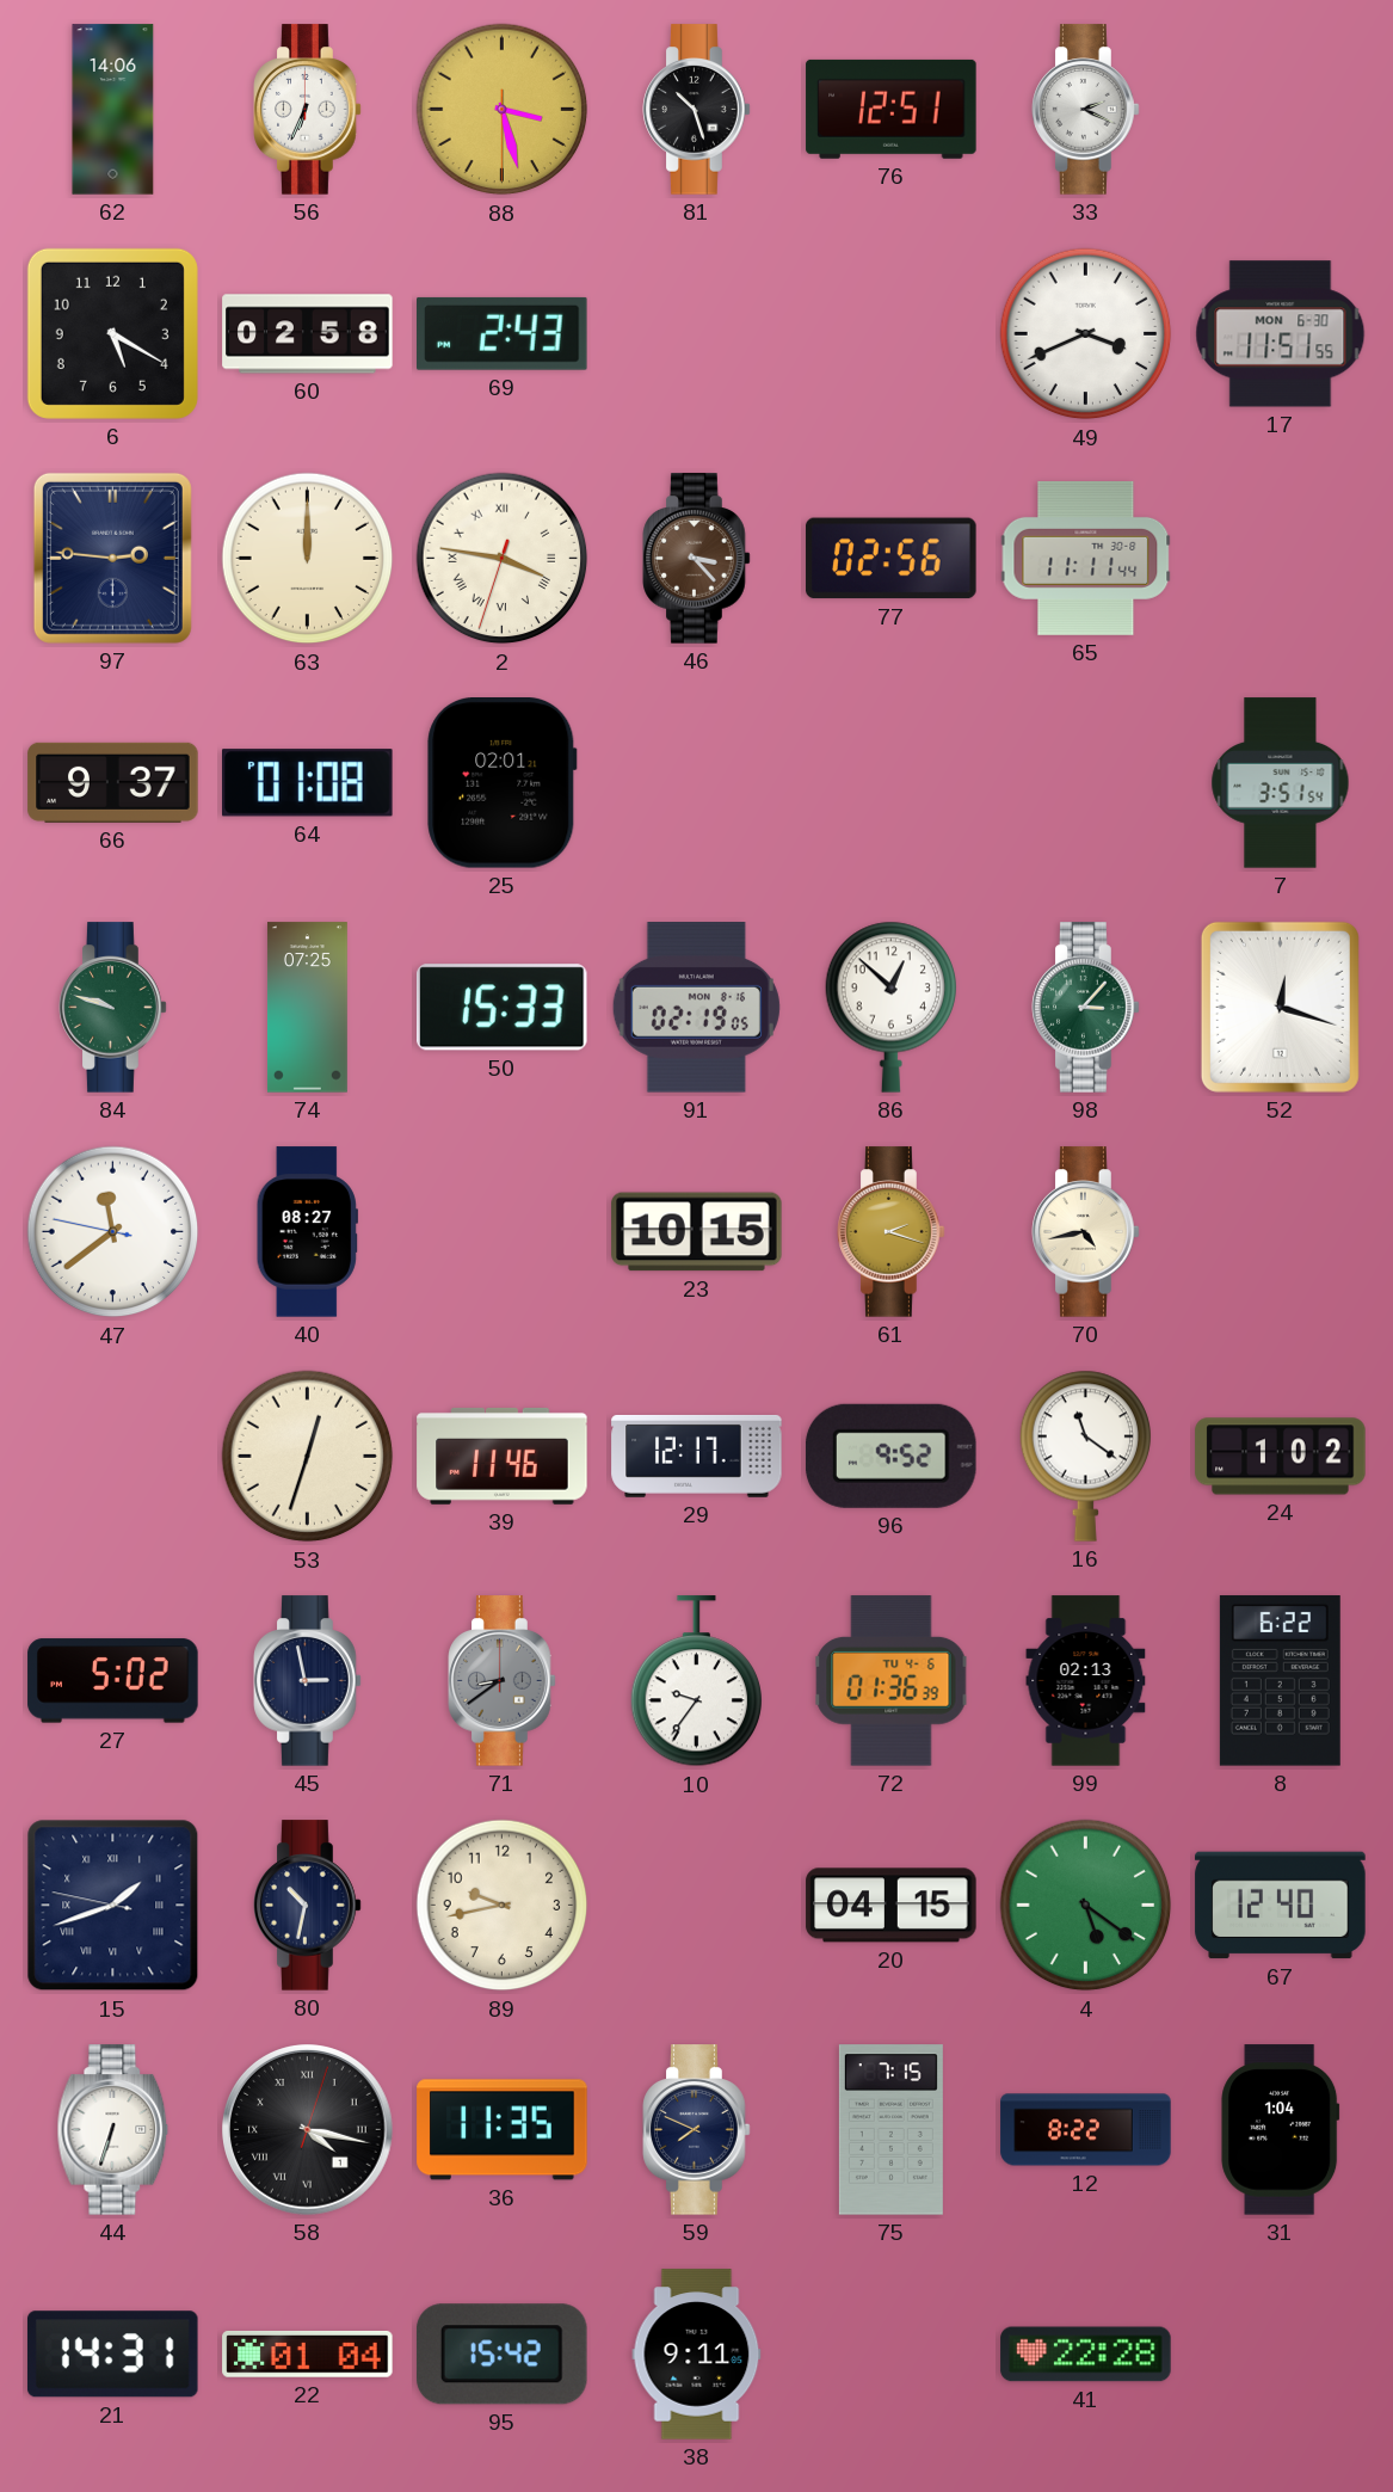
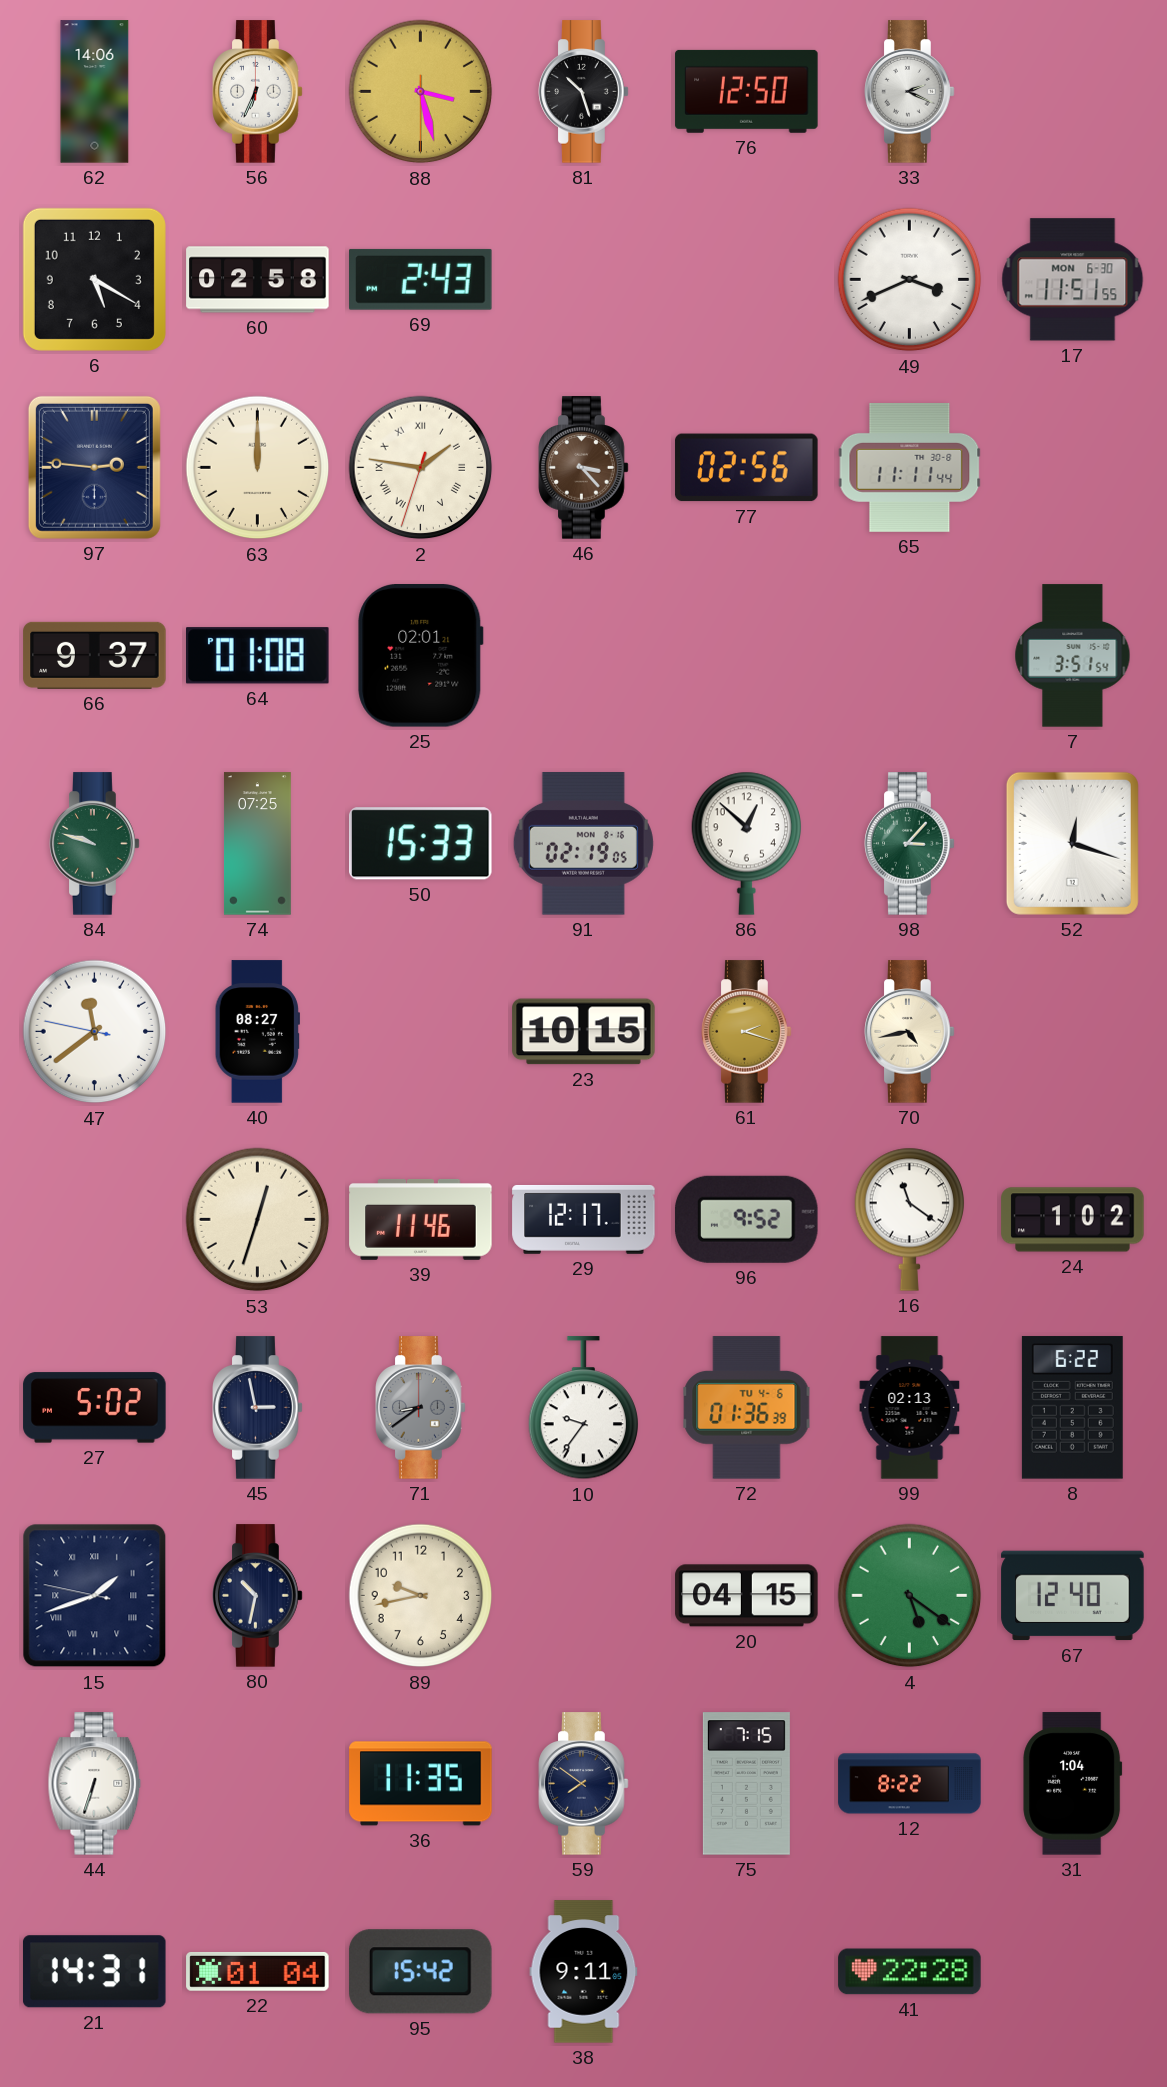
76: 12:51 -> 12:50 (747, 91)
2: 3:46 -> 1:46 (421, 468)
58: 4:17 -> none (308, 2130)
59: 7:49 -> 7:51 (584, 1784)
